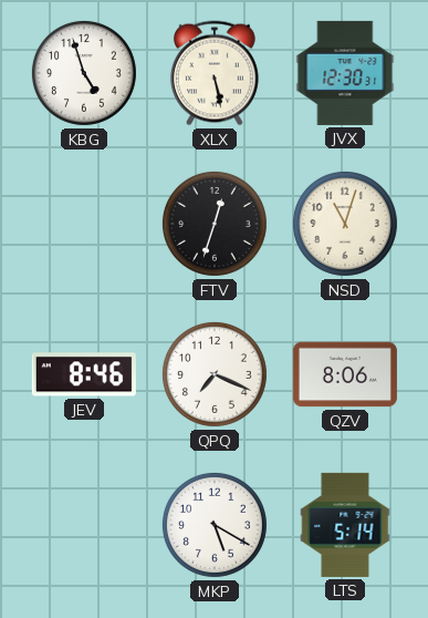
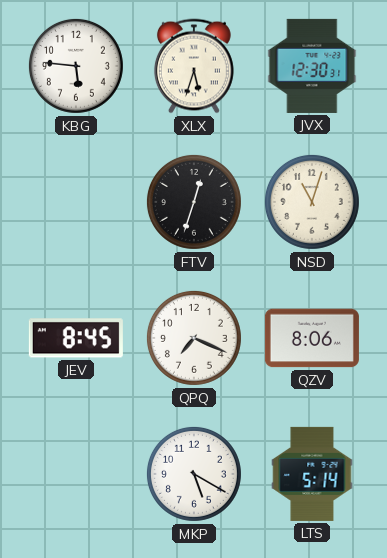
KBG: 4:57 -> 5:46 (76, 66)
XLX: 5:28 -> 5:33 (194, 66)
JEV: 8:46 -> 8:45 (76, 338)
